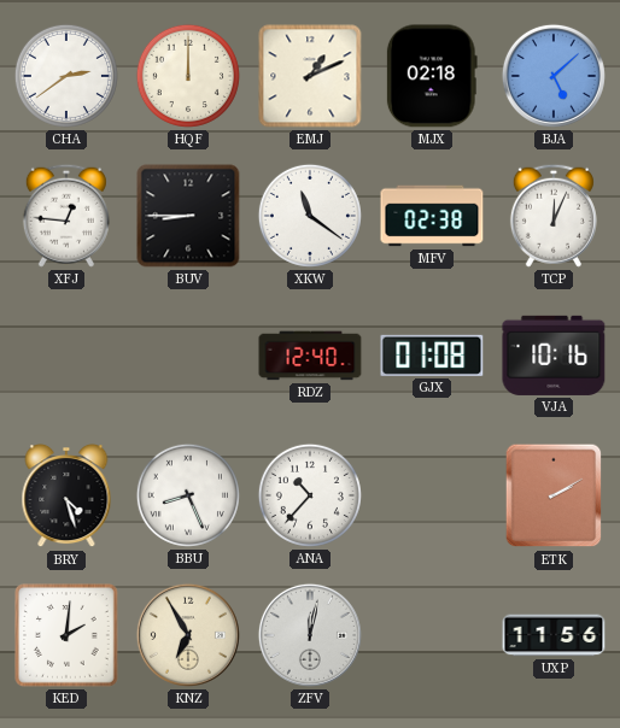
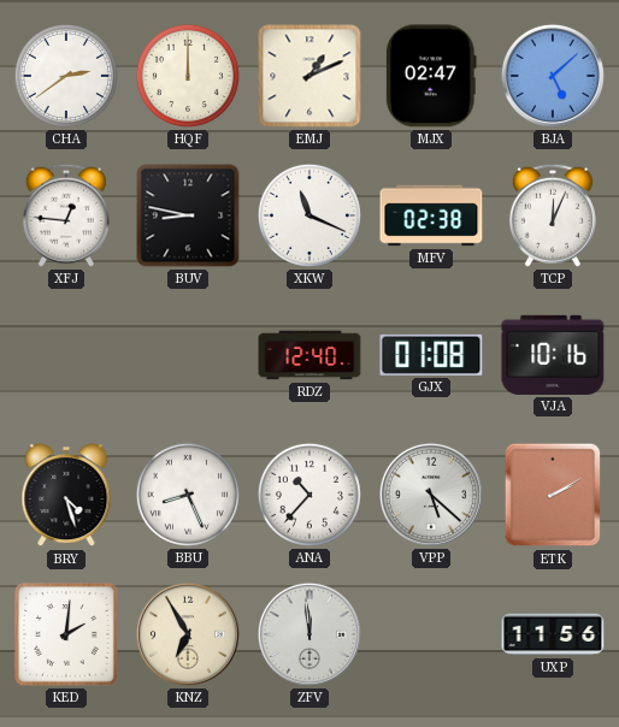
MJX: 02:18 -> 02:47 (431, 76)
BUV: 8:45 -> 8:47 (188, 215)
XKW: 11:21 -> 11:19 (309, 215)
VPP: none -> 5:22 (431, 495)
ZFV: 12:02 -> 11:59 (309, 634)
